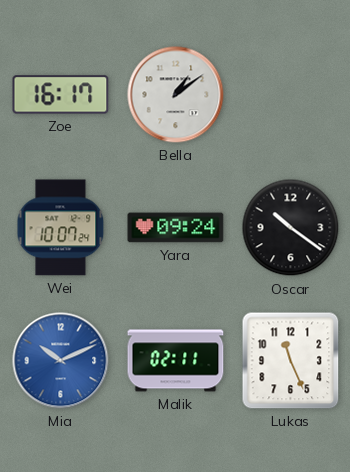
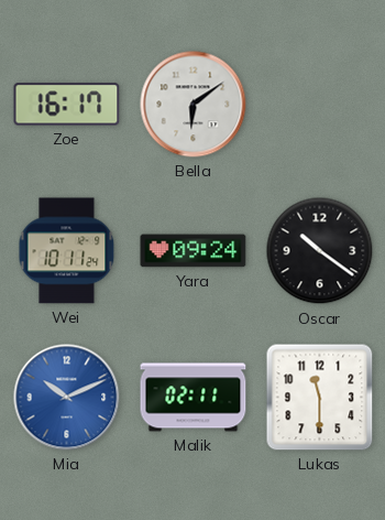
Bella: 1:09 -> 6:09 (194, 105)
Wei: 10:07 -> 10:11 (67, 251)
Lukas: 11:26 -> 11:30 (320, 398)
